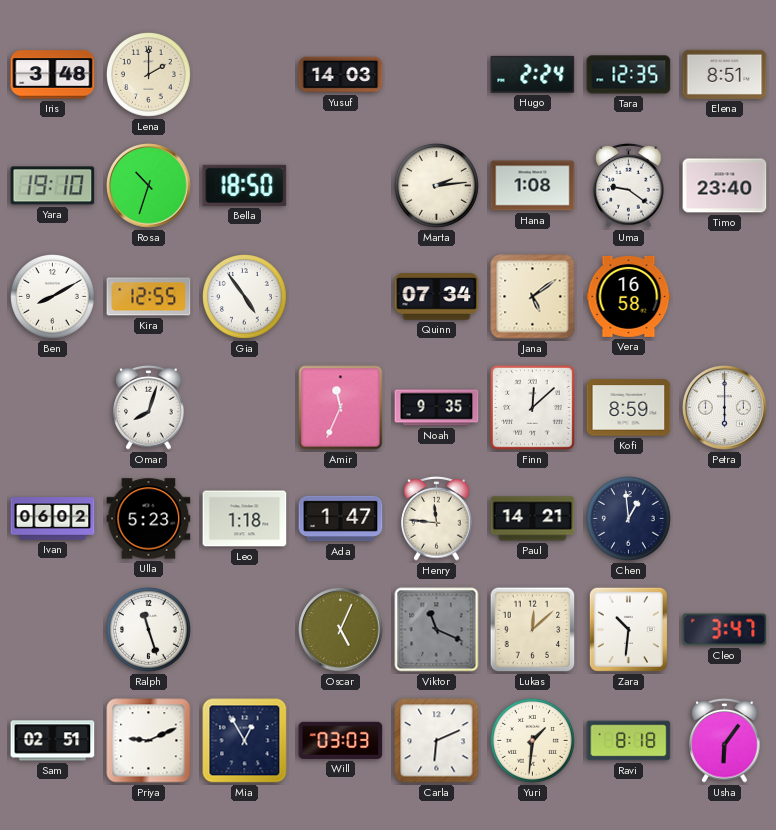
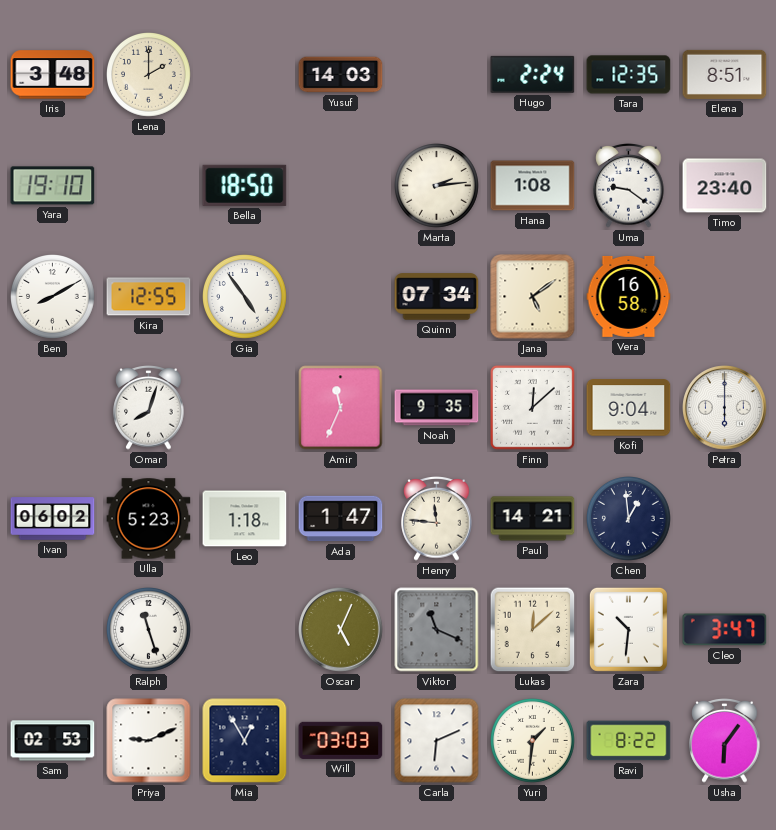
Rosa: 10:33 -> none (149, 186)
Kofi: 8:59 -> 9:04 (629, 408)
Sam: 02:51 -> 02:53 (53, 741)
Ravi: 8:18 -> 8:22 (629, 741)
